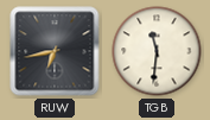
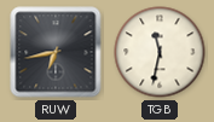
TGB: 11:31 -> 11:32 (160, 52)
